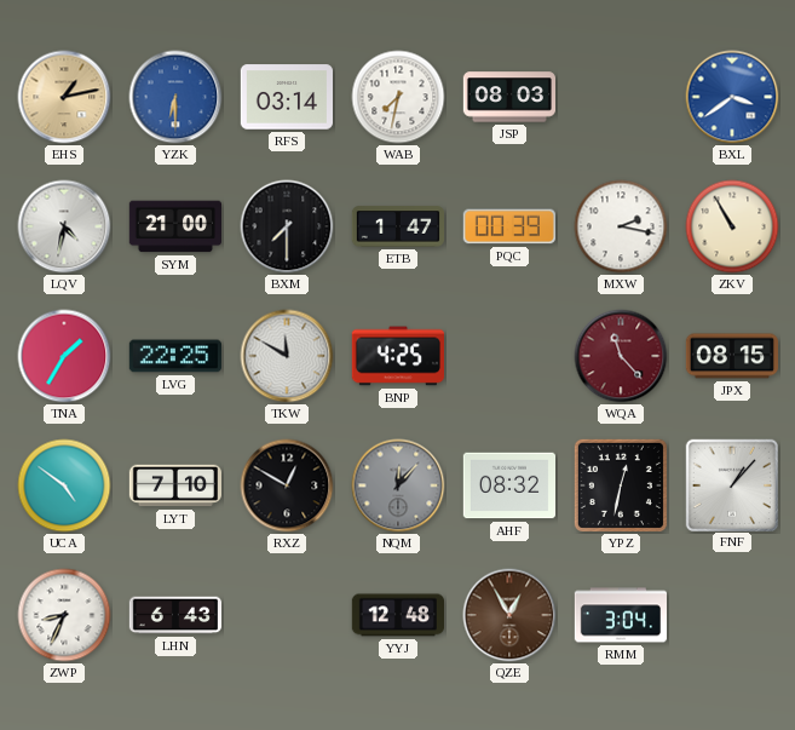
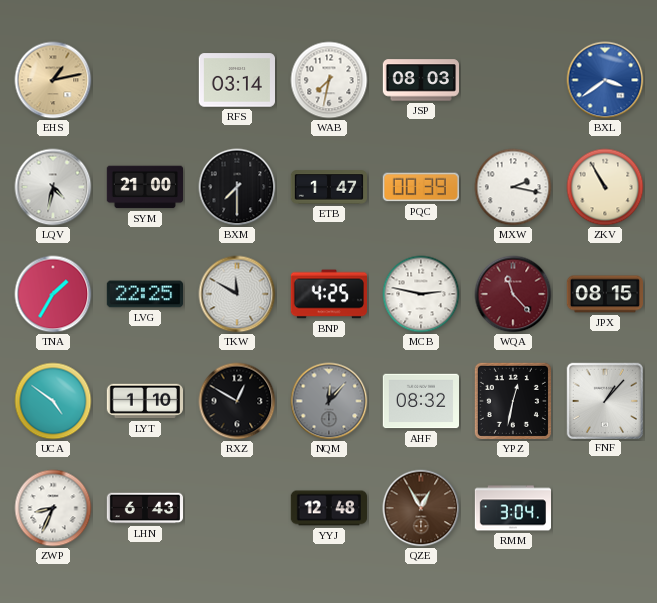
YZK: 6:30 -> none (175, 97)
MCB: none -> 2:47 (421, 294)
LYT: 7:10 -> 1:10 (144, 401)
